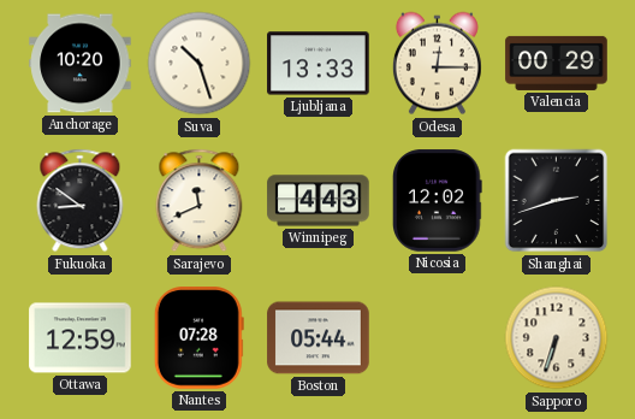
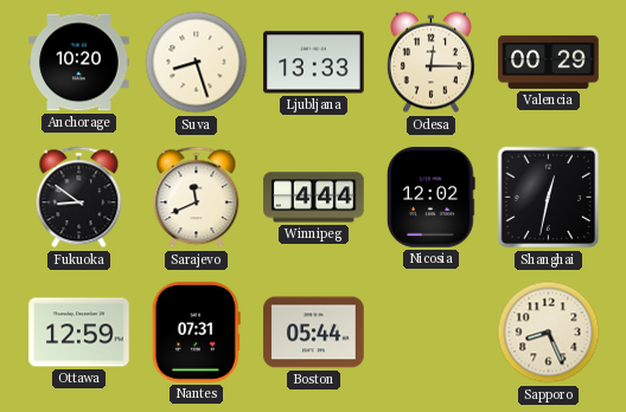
Suva: 10:27 -> 8:27 (197, 63)
Winnipeg: 4:43 -> 4:44 (314, 198)
Shanghai: 2:42 -> 12:32 (549, 198)
Nantes: 07:28 -> 07:31 (196, 333)
Sapporo: 6:33 -> 8:26 (549, 333)
